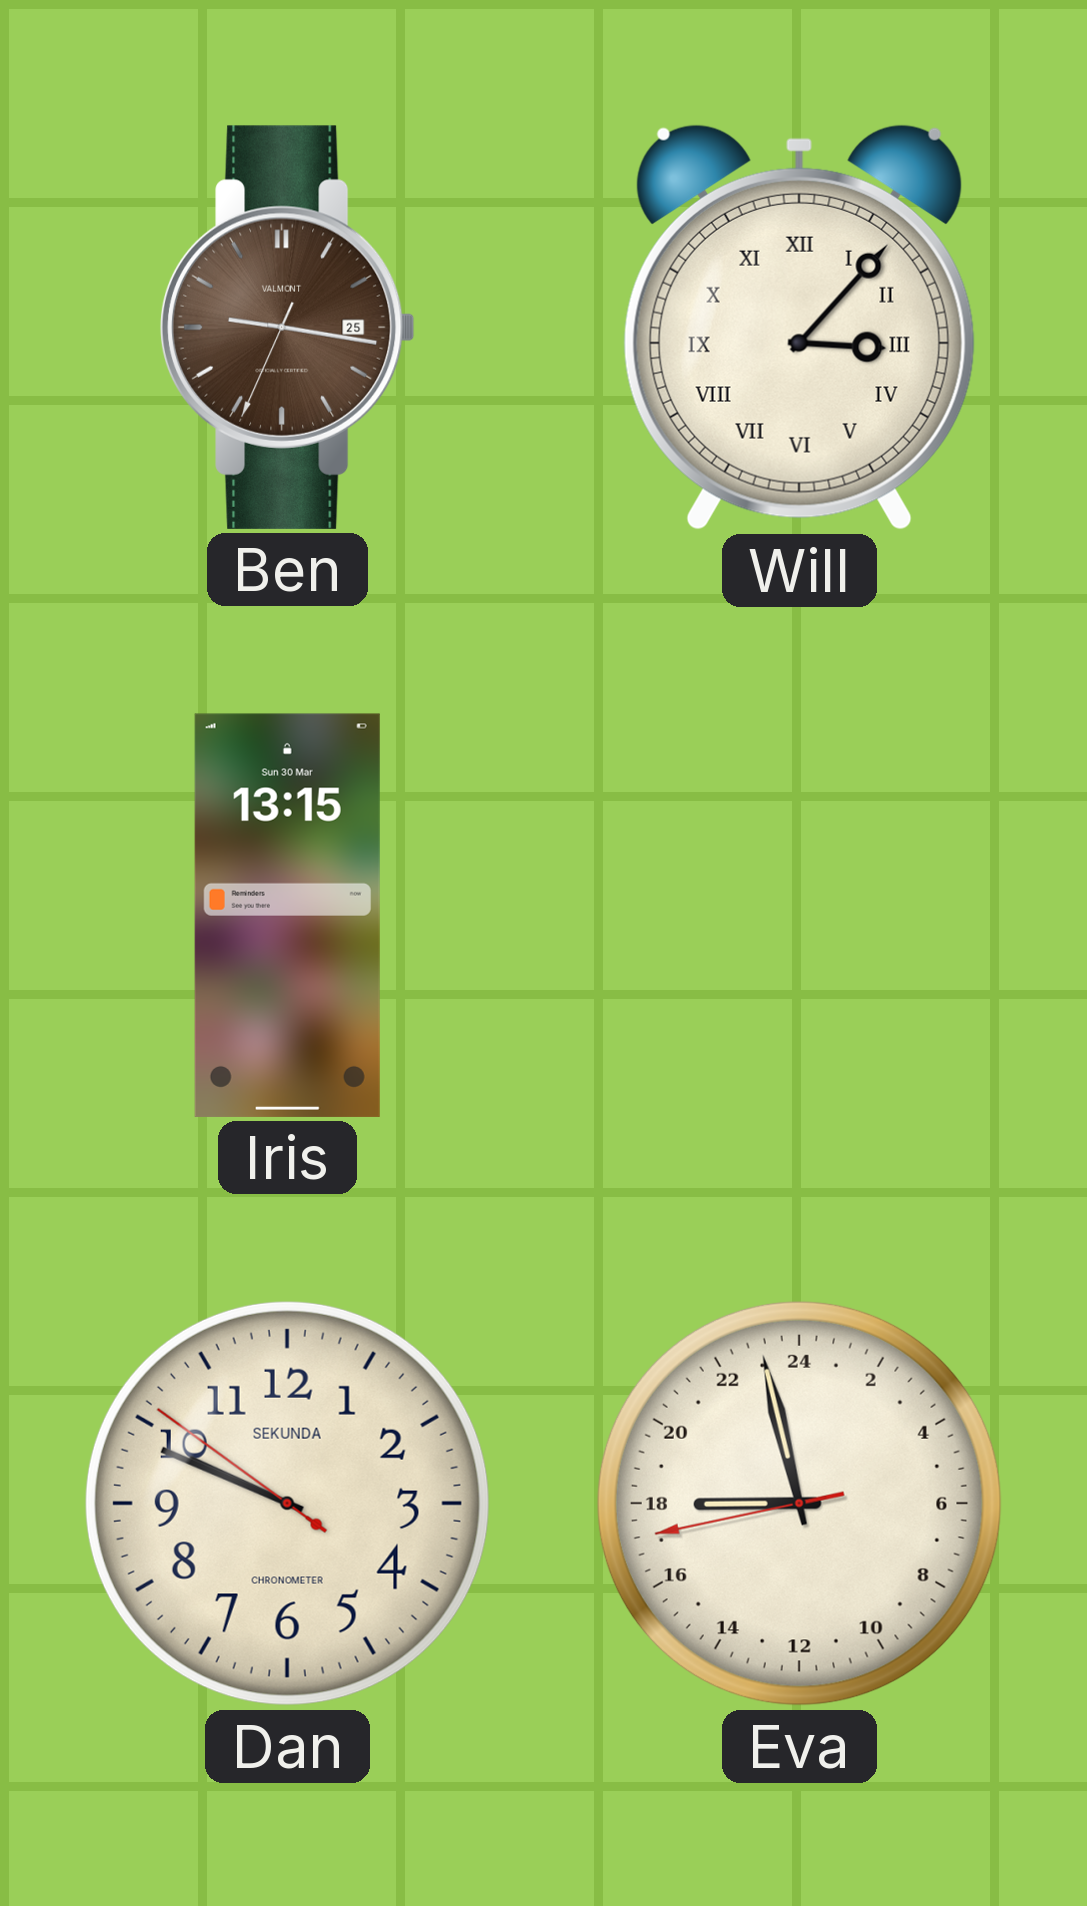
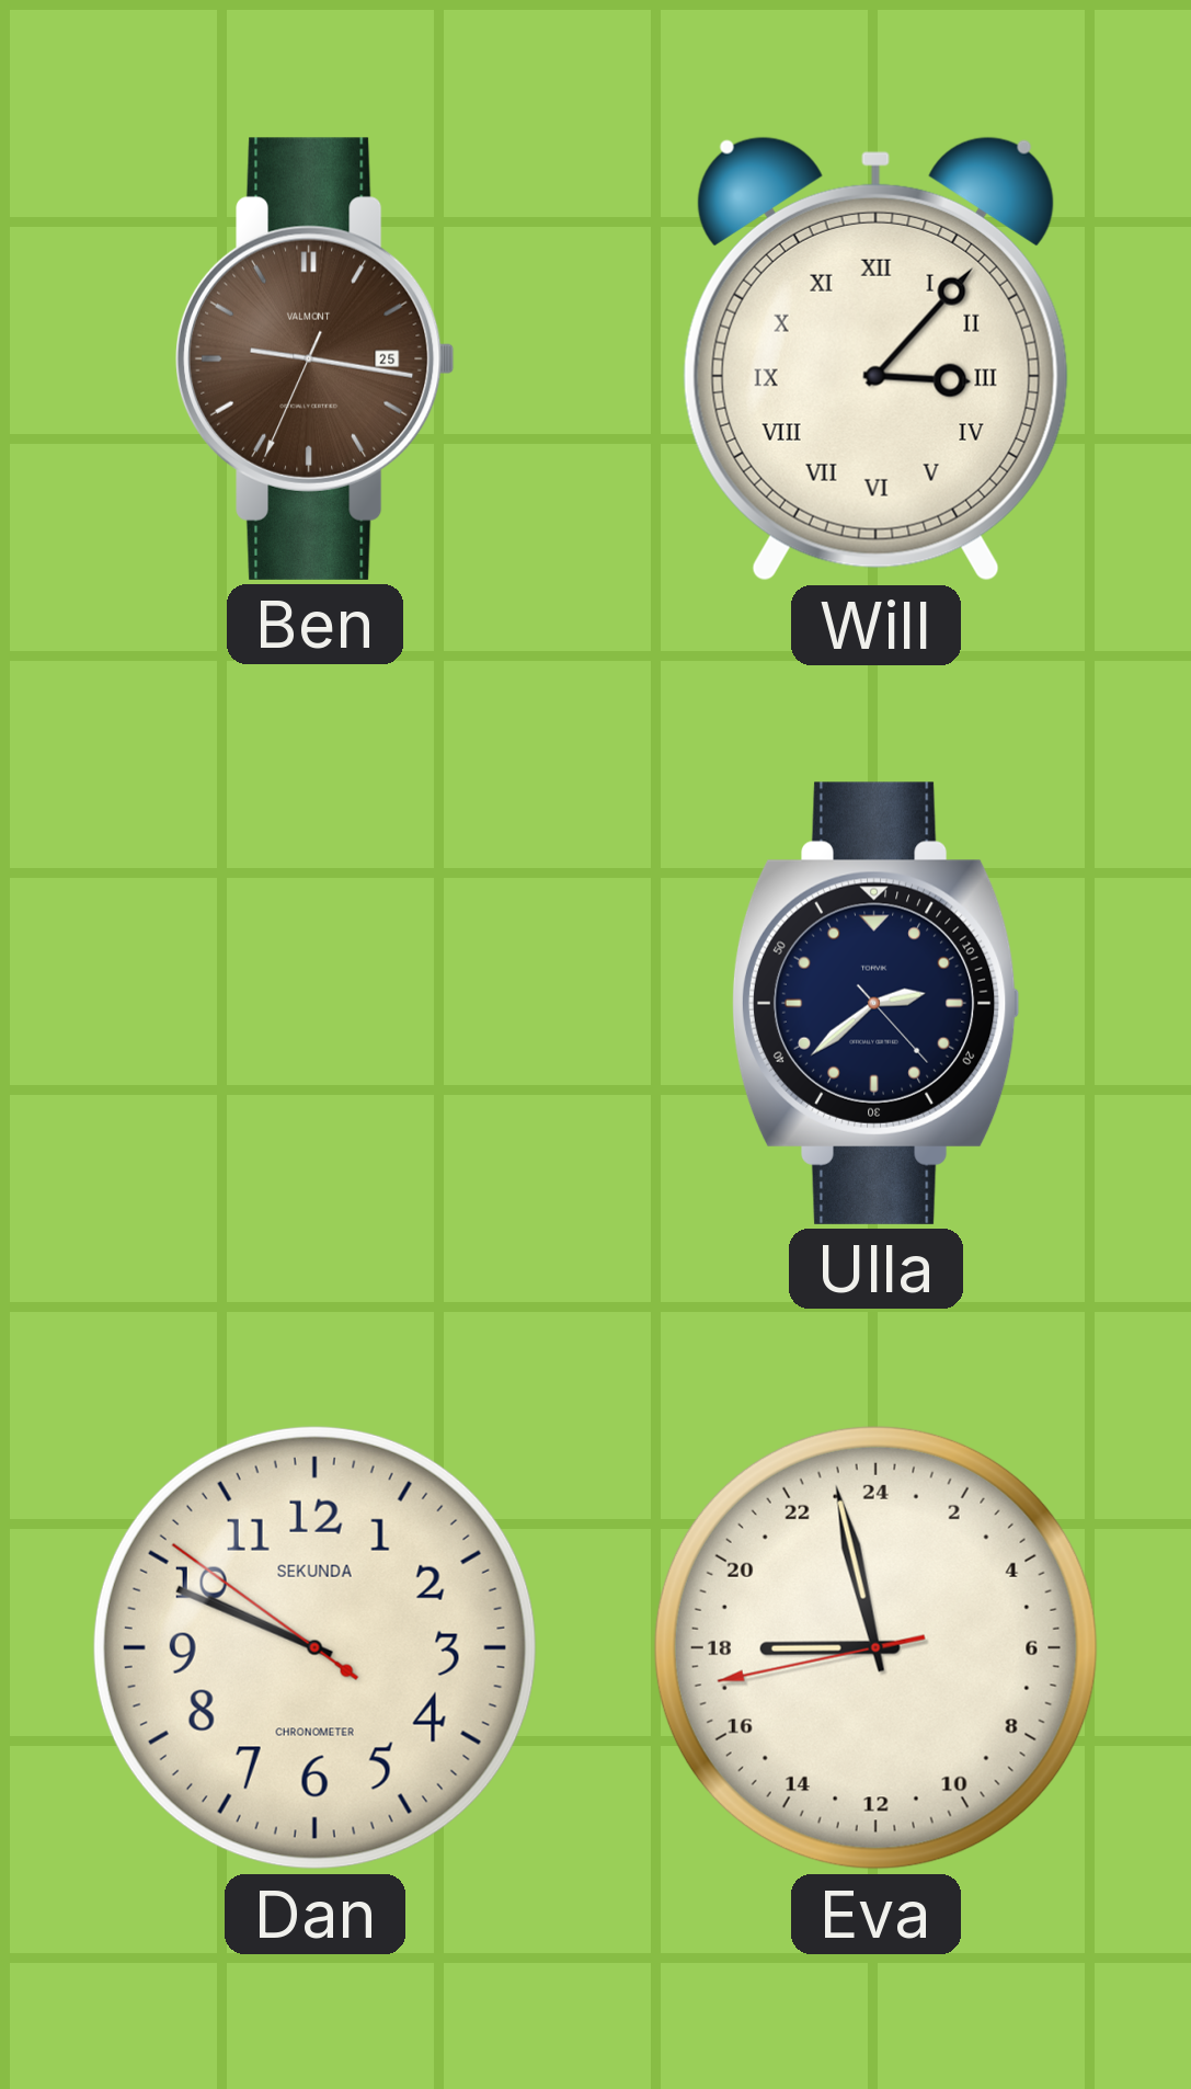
Iris: 13:15 -> none (287, 915)
Ulla: none -> 2:38 (875, 1003)
